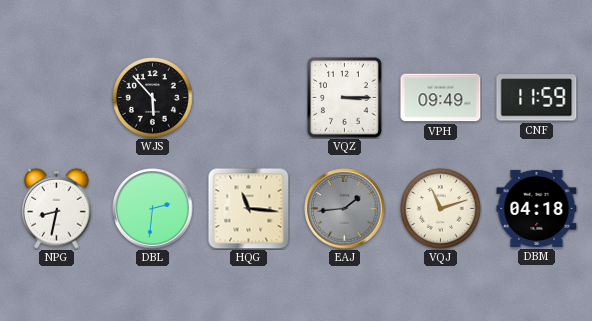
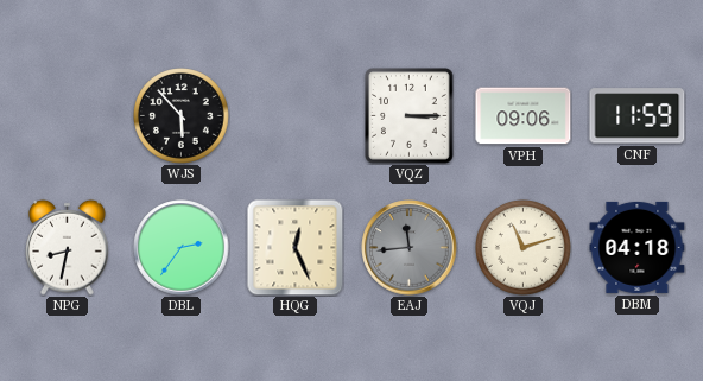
VPH: 09:49 -> 09:06 (524, 116)
DBL: 2:31 -> 2:36 (182, 248)
HQG: 11:16 -> 12:26 (296, 248)
EAJ: 1:44 -> 11:44 (410, 248)
